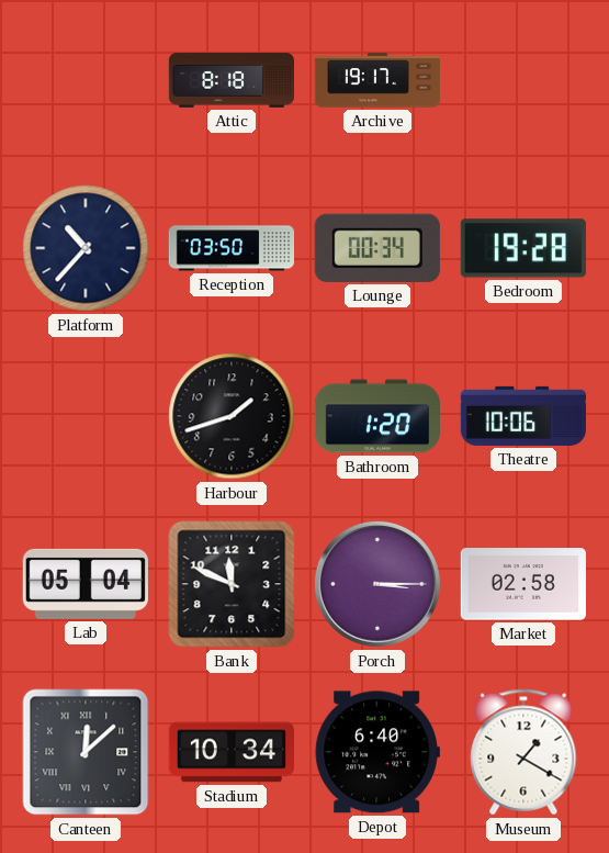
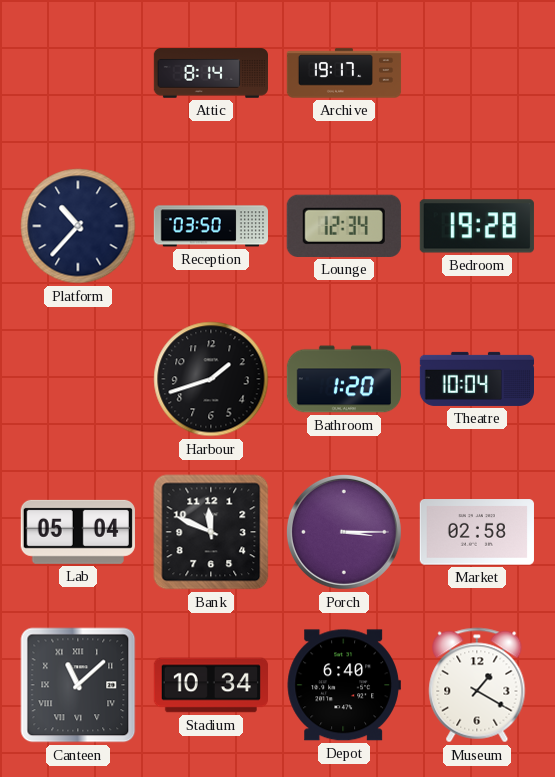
Attic: 8:18 -> 8:14 (210, 73)
Lounge: 00:34 -> 12:34 (344, 226)
Theatre: 10:06 -> 10:04 (476, 379)
Canteen: 12:08 -> 11:08 (78, 685)
